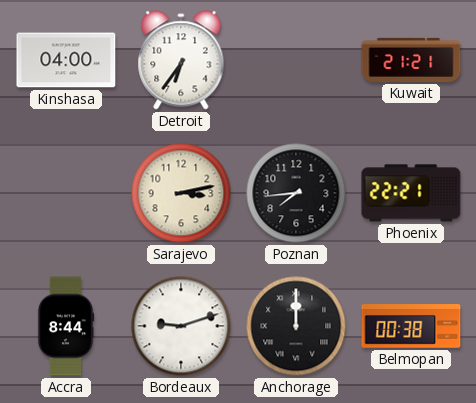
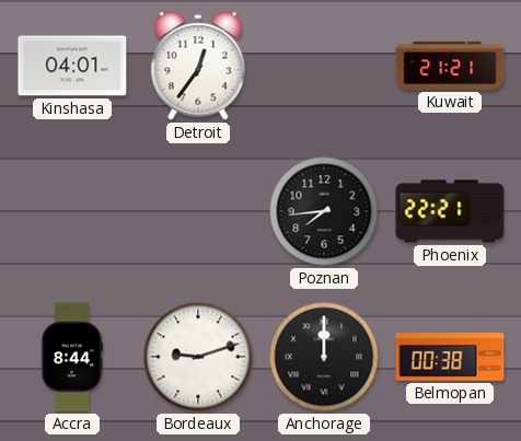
Kinshasa: 04:00 -> 04:01 (72, 66)
Detroit: 6:36 -> 12:36 (198, 66)
Sarajevo: 3:13 -> none (181, 193)
